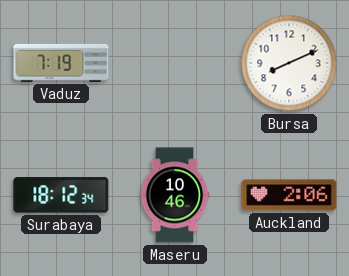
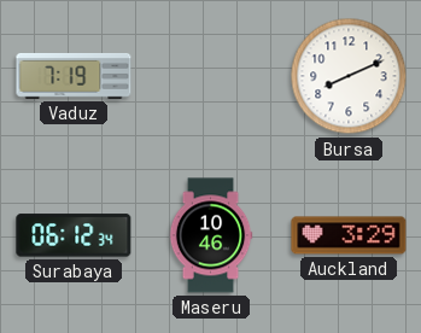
Surabaya: 18:12 -> 06:12 (74, 235)
Auckland: 2:06 -> 3:29 (349, 235)
